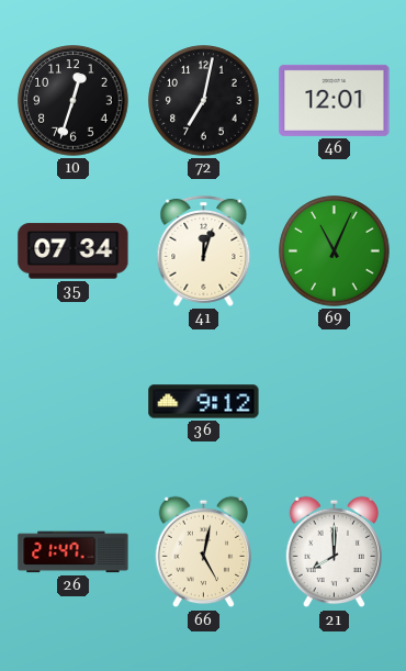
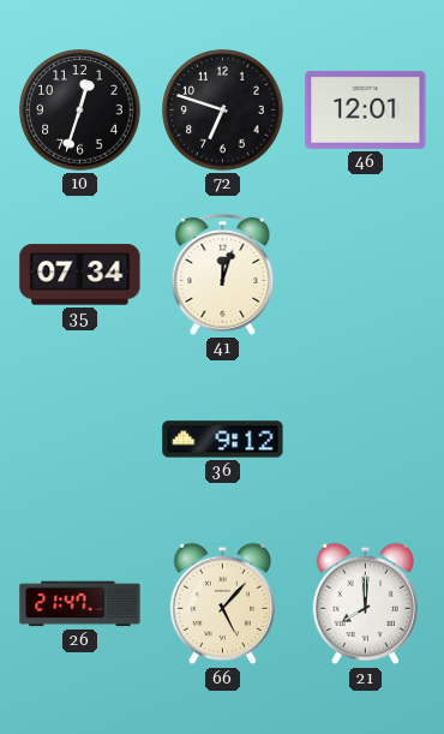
72: 7:02 -> 6:48 (223, 111)
69: 11:04 -> none (335, 251)
66: 5:02 -> 5:07 (222, 604)
